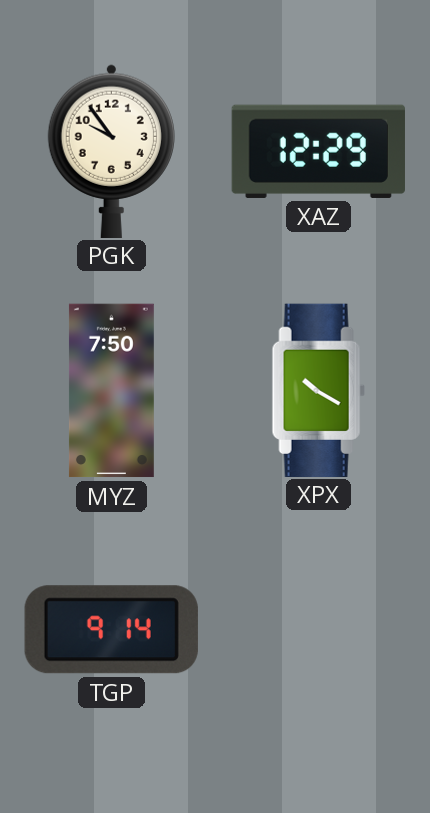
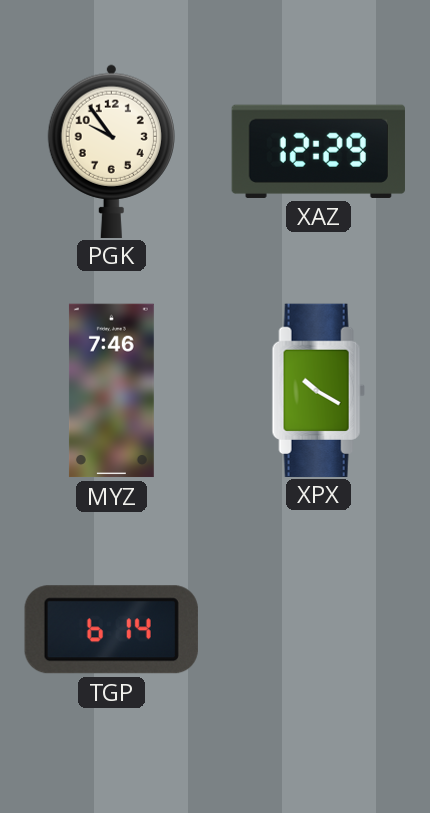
MYZ: 7:50 -> 7:46 (111, 391)
TGP: 9:14 -> 6:14 (111, 630)
